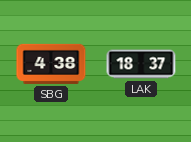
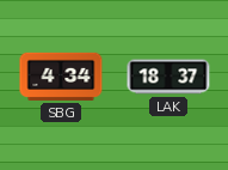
SBG: 4:38 -> 4:34 (61, 77)
